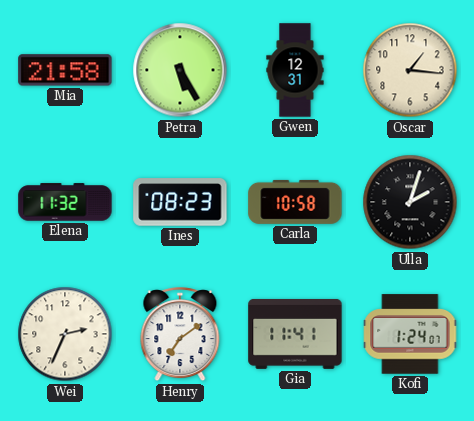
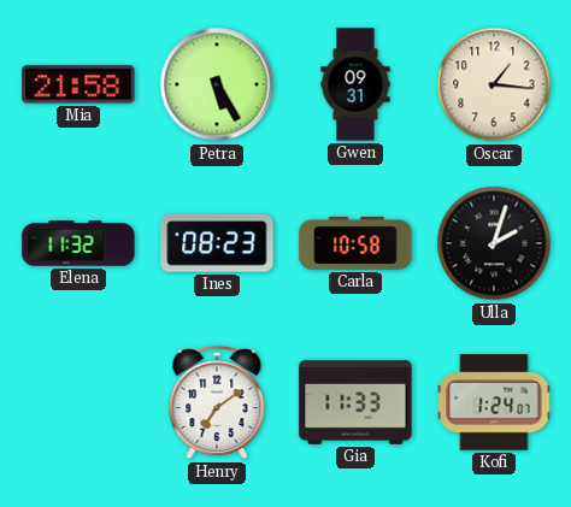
Gwen: 12:31 -> 09:31 (355, 84)
Wei: 2:34 -> none (65, 334)
Gia: 11:41 -> 11:33 (355, 402)
